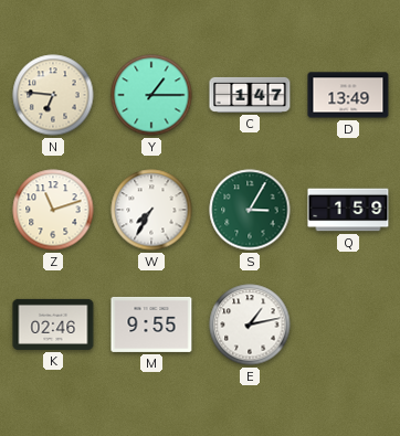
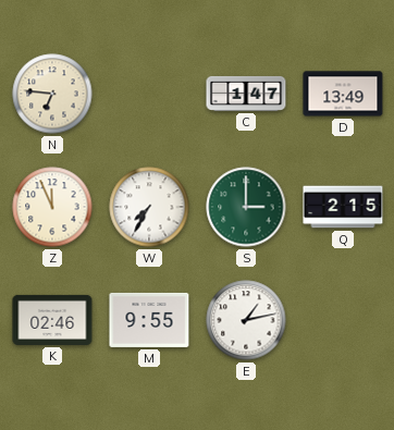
Y: 1:15 -> none (151, 95)
Z: 11:12 -> 11:56 (52, 207)
S: 3:05 -> 3:00 (246, 207)
Q: 1:59 -> 2:15 (343, 207)
